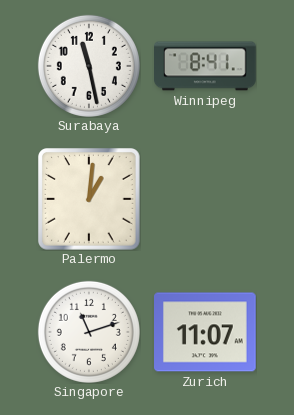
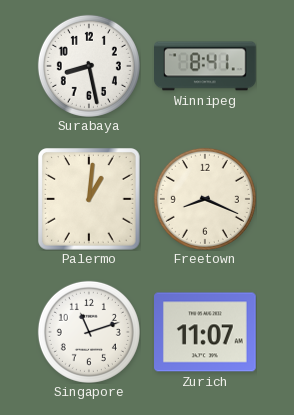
Surabaya: 11:28 -> 8:28 (89, 66)
Freetown: none -> 8:19 (205, 199)
